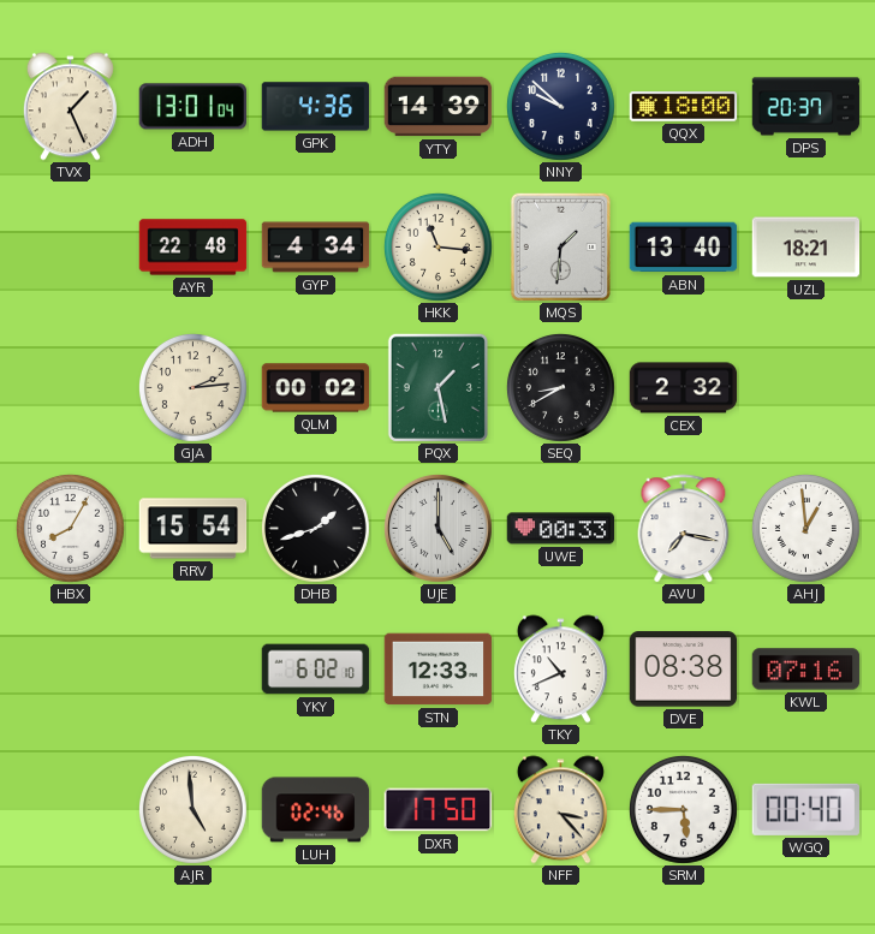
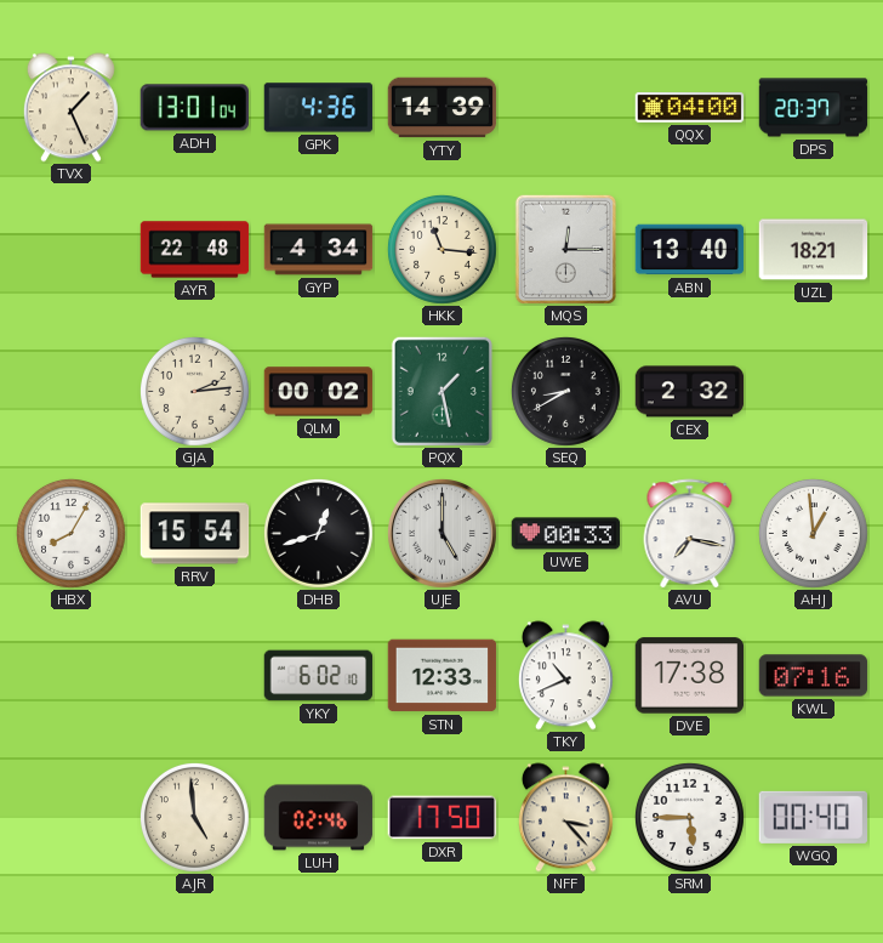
NNY: 9:52 -> none (560, 106)
QQX: 18:00 -> 04:00 (690, 108)
MQS: 1:31 -> 12:15 (565, 249)
DHB: 1:42 -> 12:42 (318, 533)
DVE: 08:38 -> 17:38 (690, 676)
